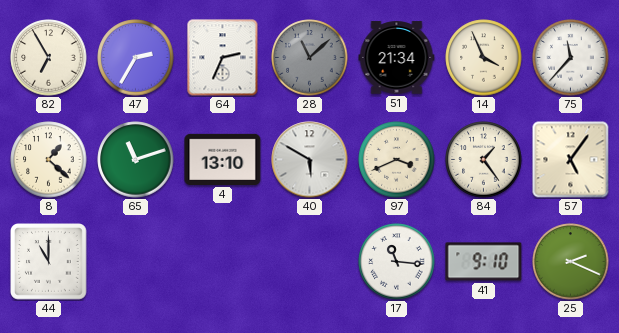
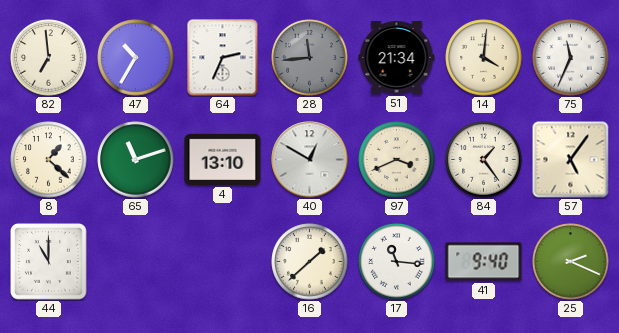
82: 6:55 -> 6:59 (49, 58)
47: 2:35 -> 10:35 (136, 58)
28: 11:08 -> 11:44 (310, 58)
14: 3:56 -> 4:01 (484, 58)
75: 11:37 -> 11:34 (571, 58)
40: 5:50 -> 12:50 (310, 160)
16: none -> 1:38 (310, 262)
41: 9:10 -> 9:40 (484, 262)
